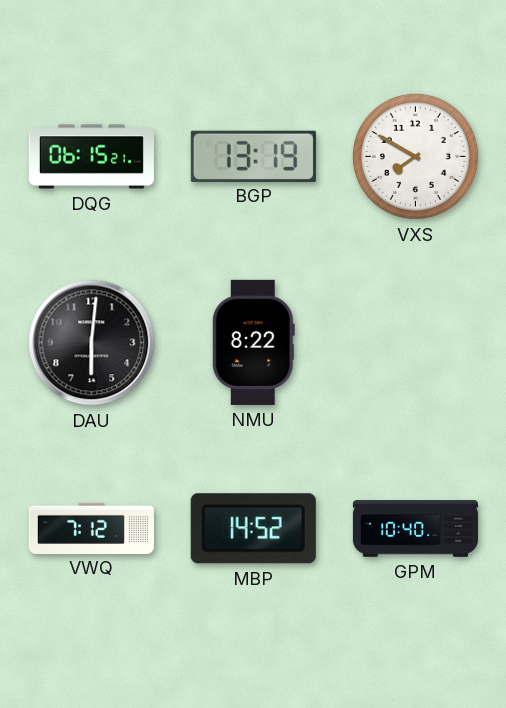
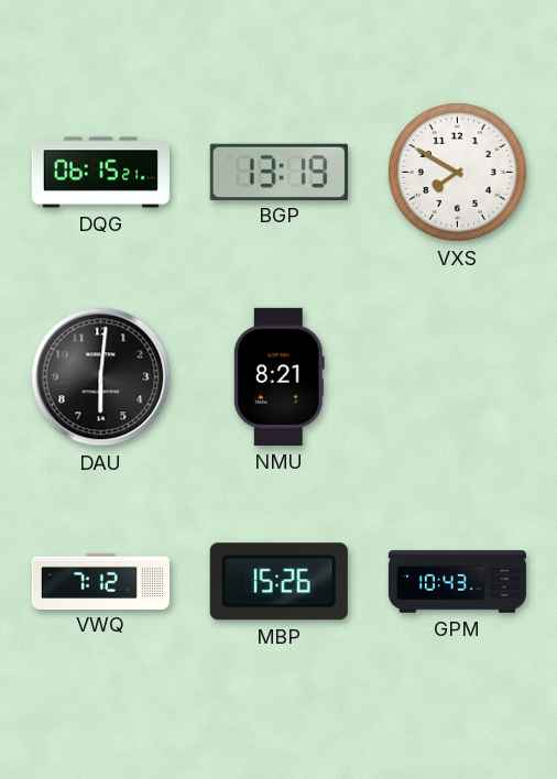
NMU: 8:22 -> 8:21 (278, 376)
MBP: 14:52 -> 15:26 (278, 582)
GPM: 10:40 -> 10:43 (457, 582)
